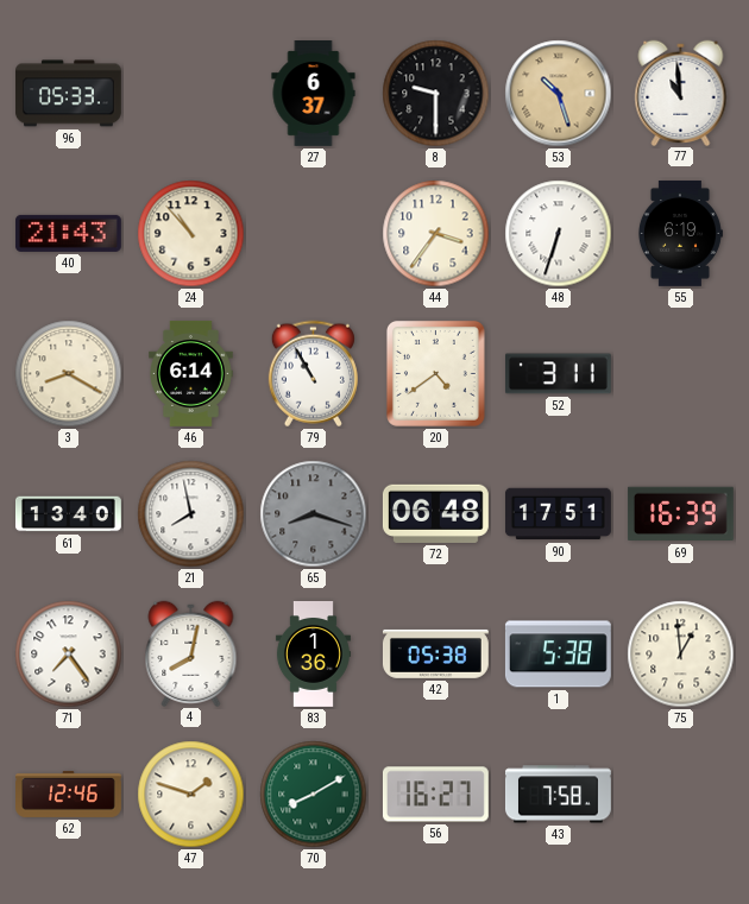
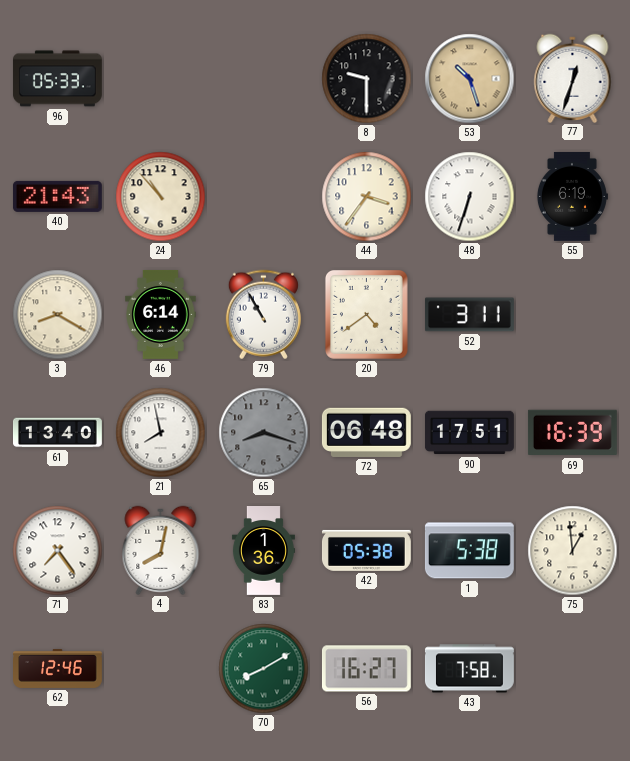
27: 6:37 -> none (314, 94)
77: 10:59 -> 12:33 (573, 78)
47: 1:48 -> none (191, 795)
